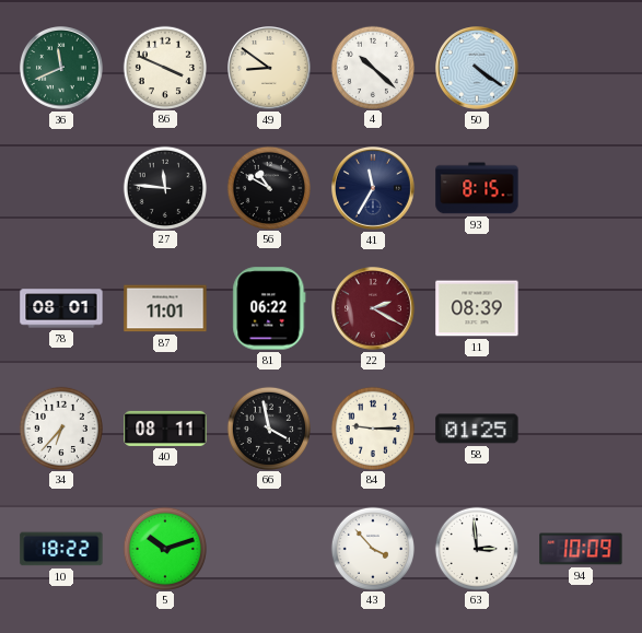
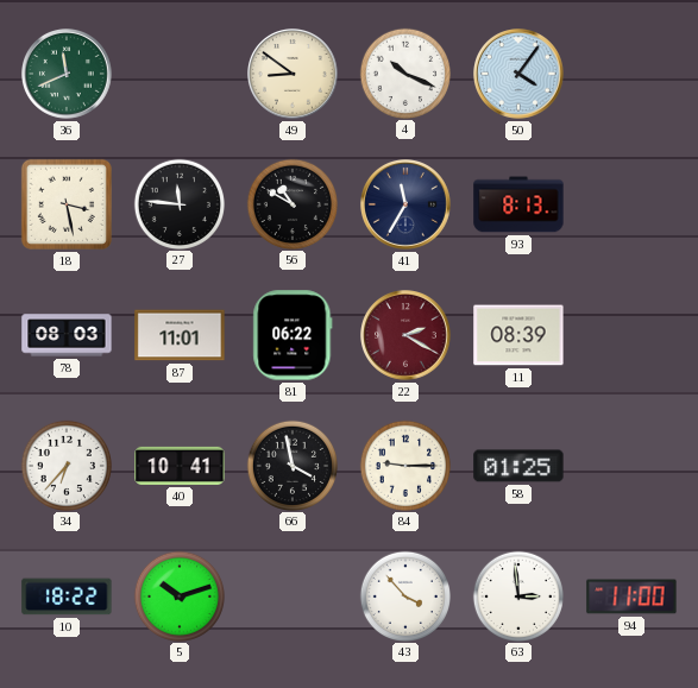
86: 3:49 -> none (164, 67)
4: 10:22 -> 10:19 (404, 72)
50: 4:21 -> 4:06 (520, 75)
18: none -> 3:28 (67, 204)
93: 8:15 -> 8:13 (518, 204)
78: 08:01 -> 08:03 (67, 335)
40: 08:11 -> 10:41 (180, 466)
94: 10:09 -> 11:00 (631, 597)
